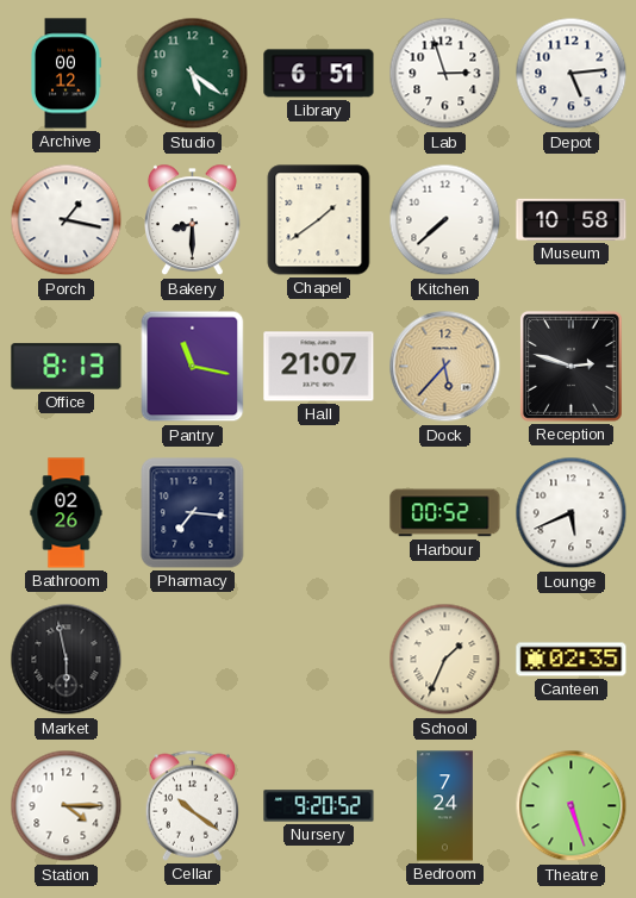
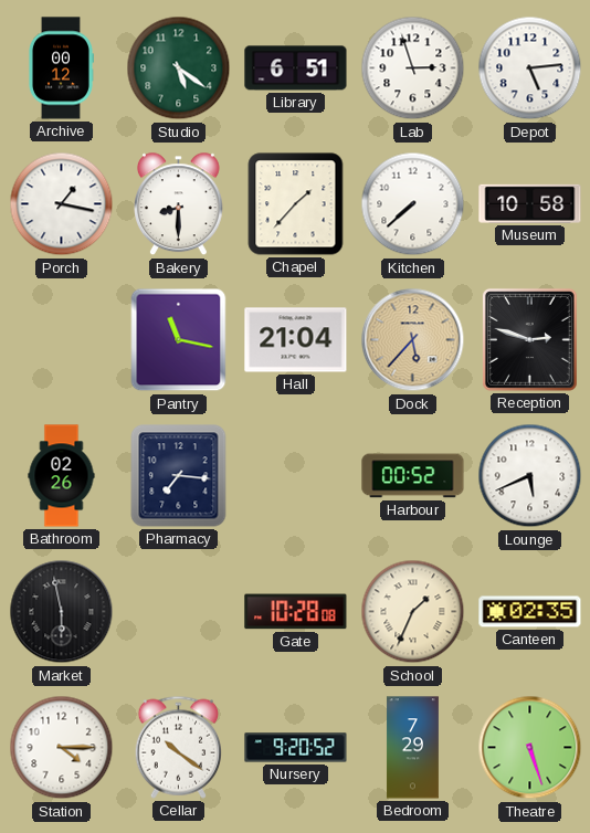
Chapel: 1:39 -> 1:37 (296, 204)
Office: 8:13 -> none (67, 367)
Hall: 21:07 -> 21:04 (296, 340)
Gate: none -> 10:28 (296, 612)
Bedroom: 7:24 -> 7:29 (412, 748)
